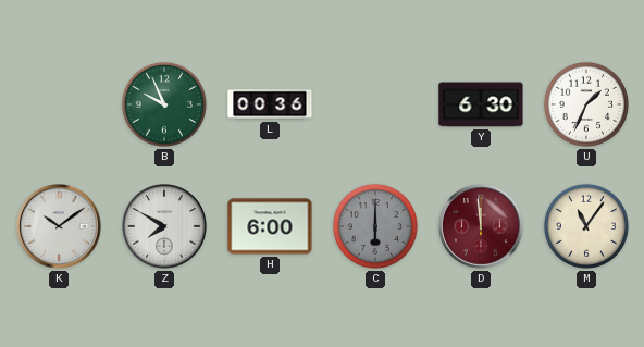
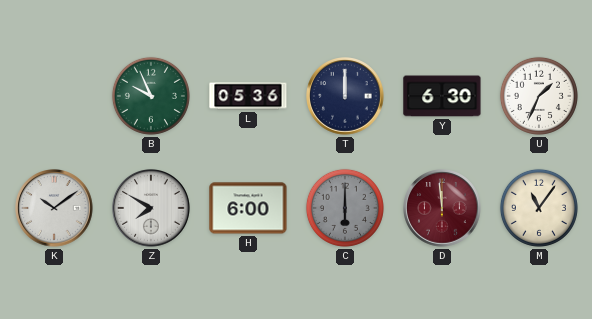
L: 00:36 -> 05:36 (248, 96)
T: none -> 12:00 (345, 96)
